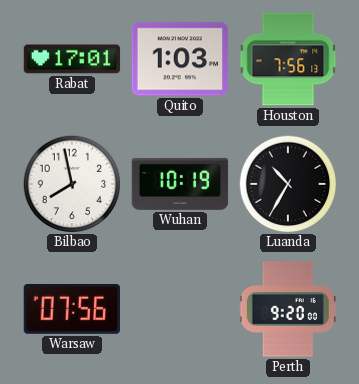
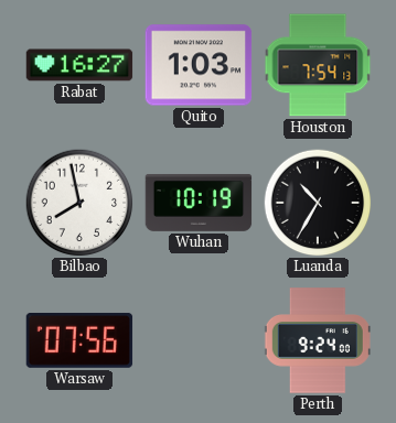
Rabat: 17:01 -> 16:27 (79, 65)
Houston: 7:56 -> 7:54 (318, 65)
Perth: 9:20 -> 9:24 (318, 340)
